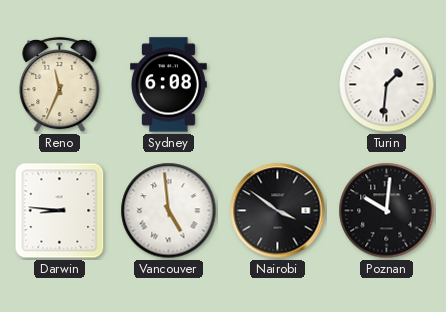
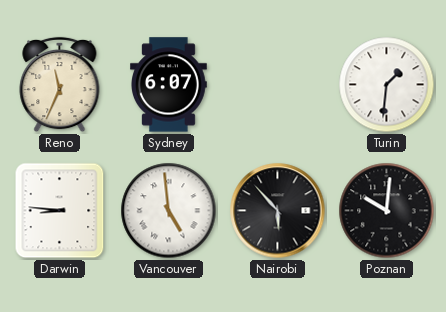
Sydney: 6:08 -> 6:07 (169, 85)
Nairobi: 3:51 -> 5:53 (278, 211)
